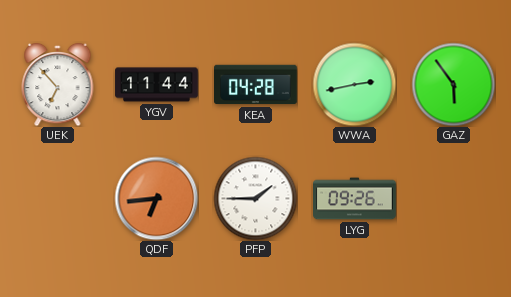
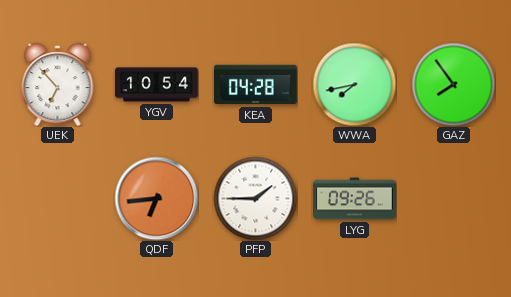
YGV: 11:44 -> 10:54 (157, 85)
WWA: 2:43 -> 7:43 (354, 84)
GAZ: 5:54 -> 7:54 (453, 84)
